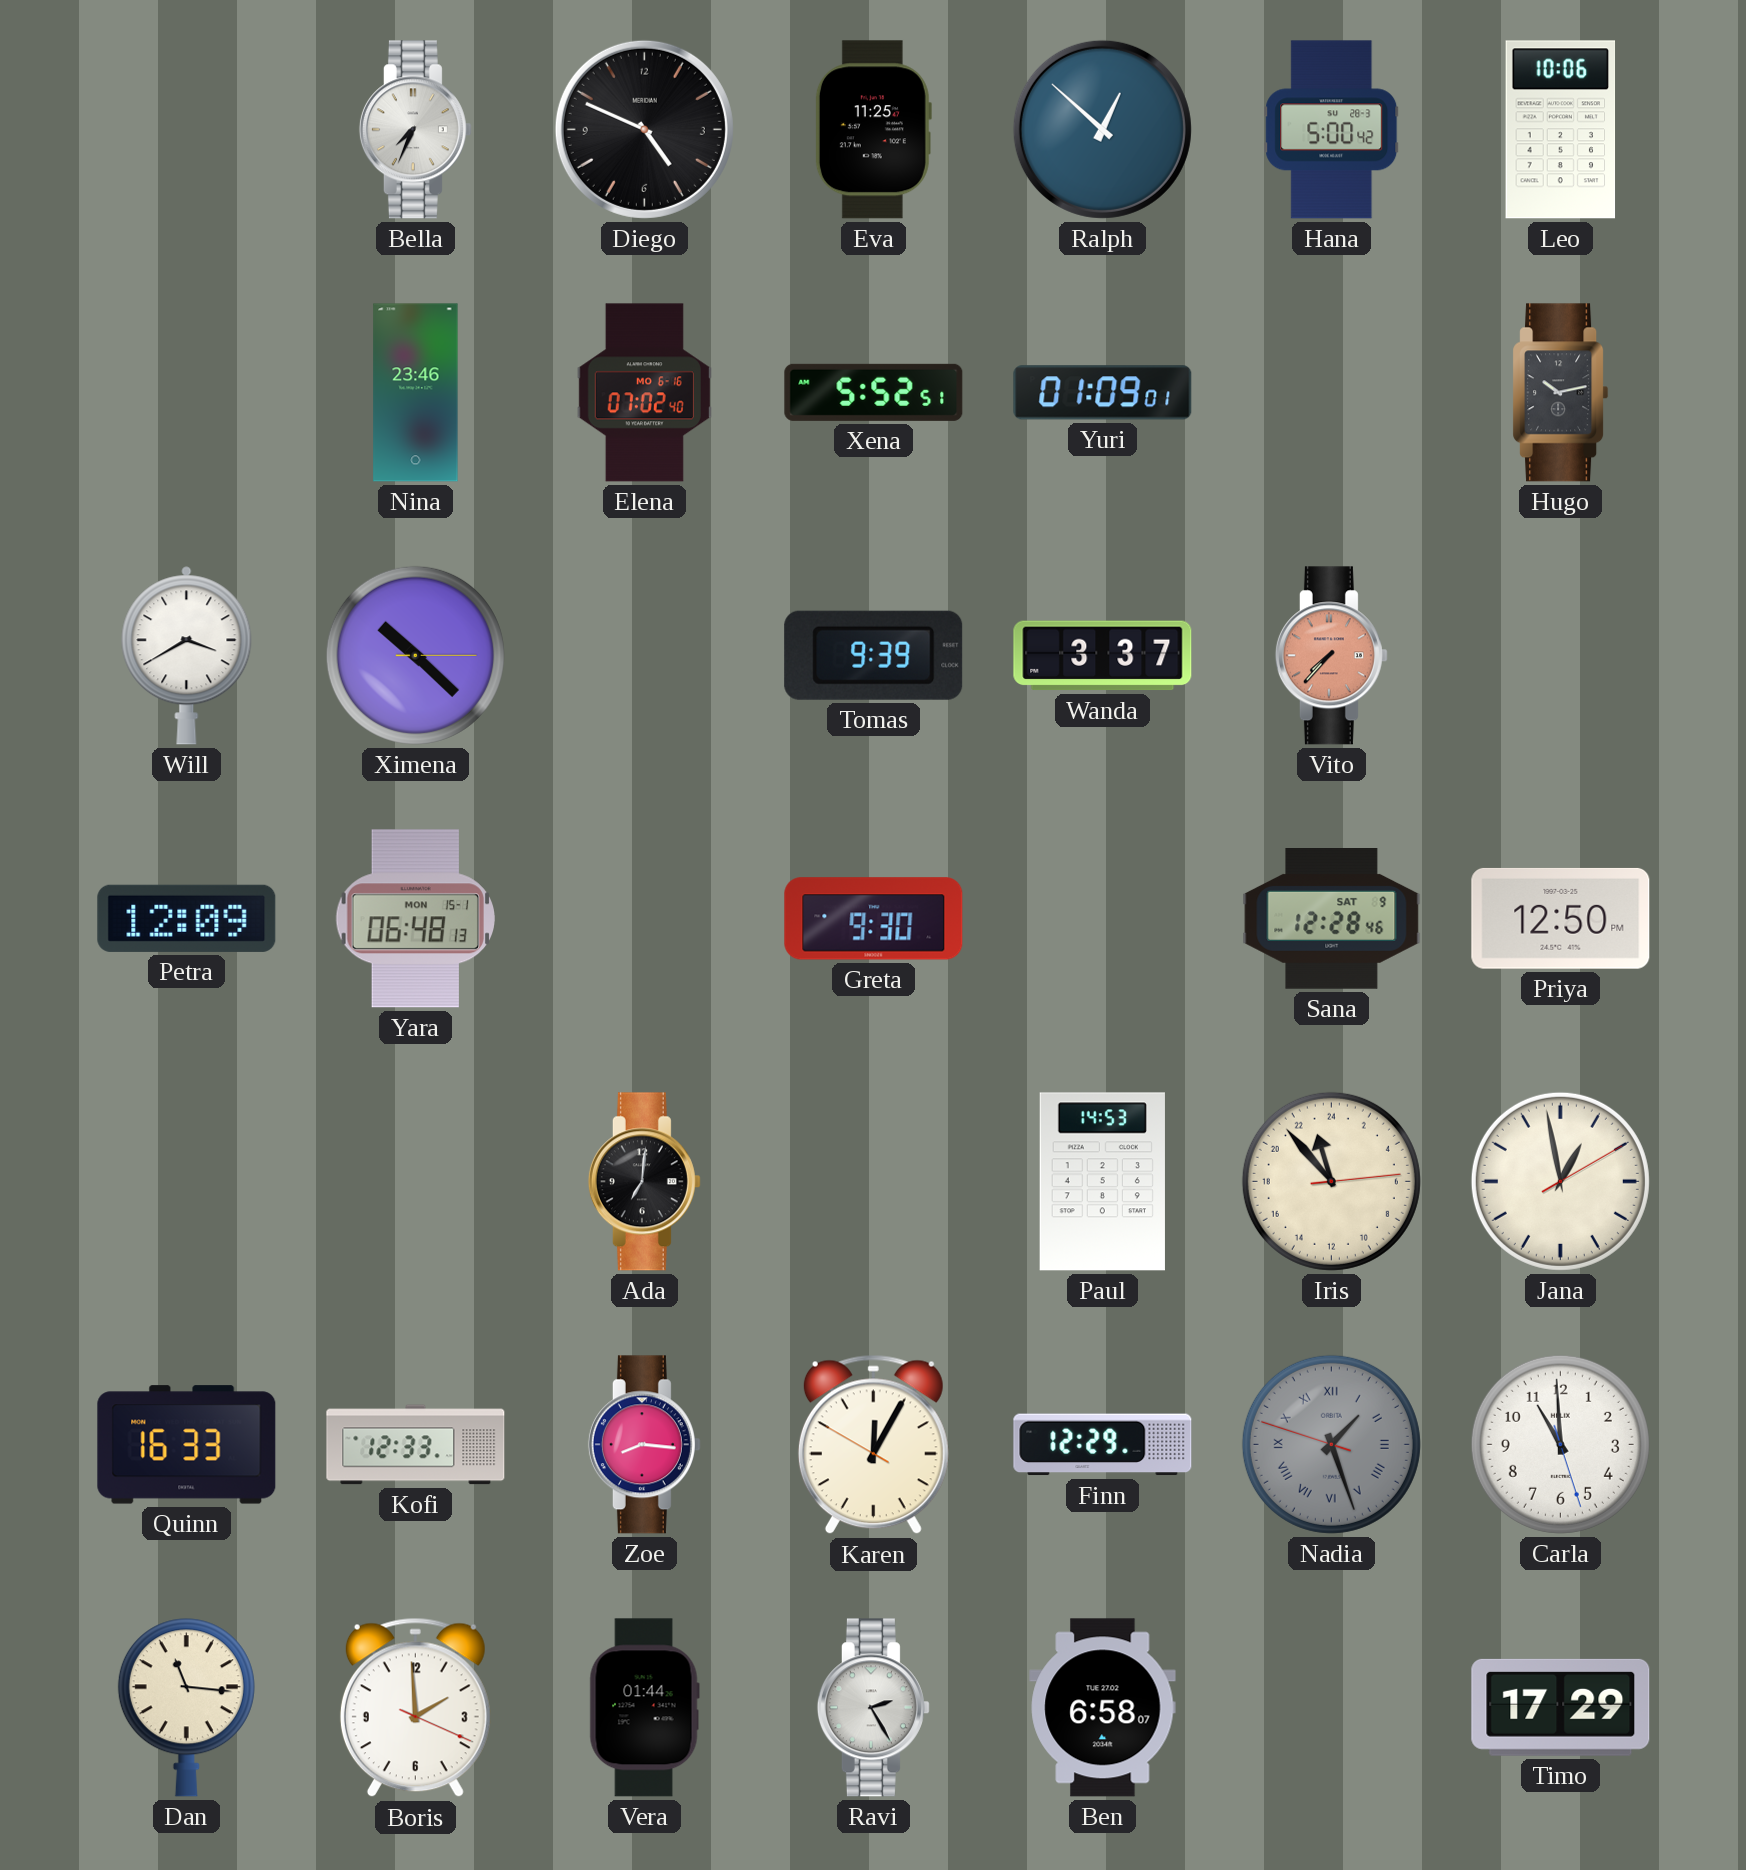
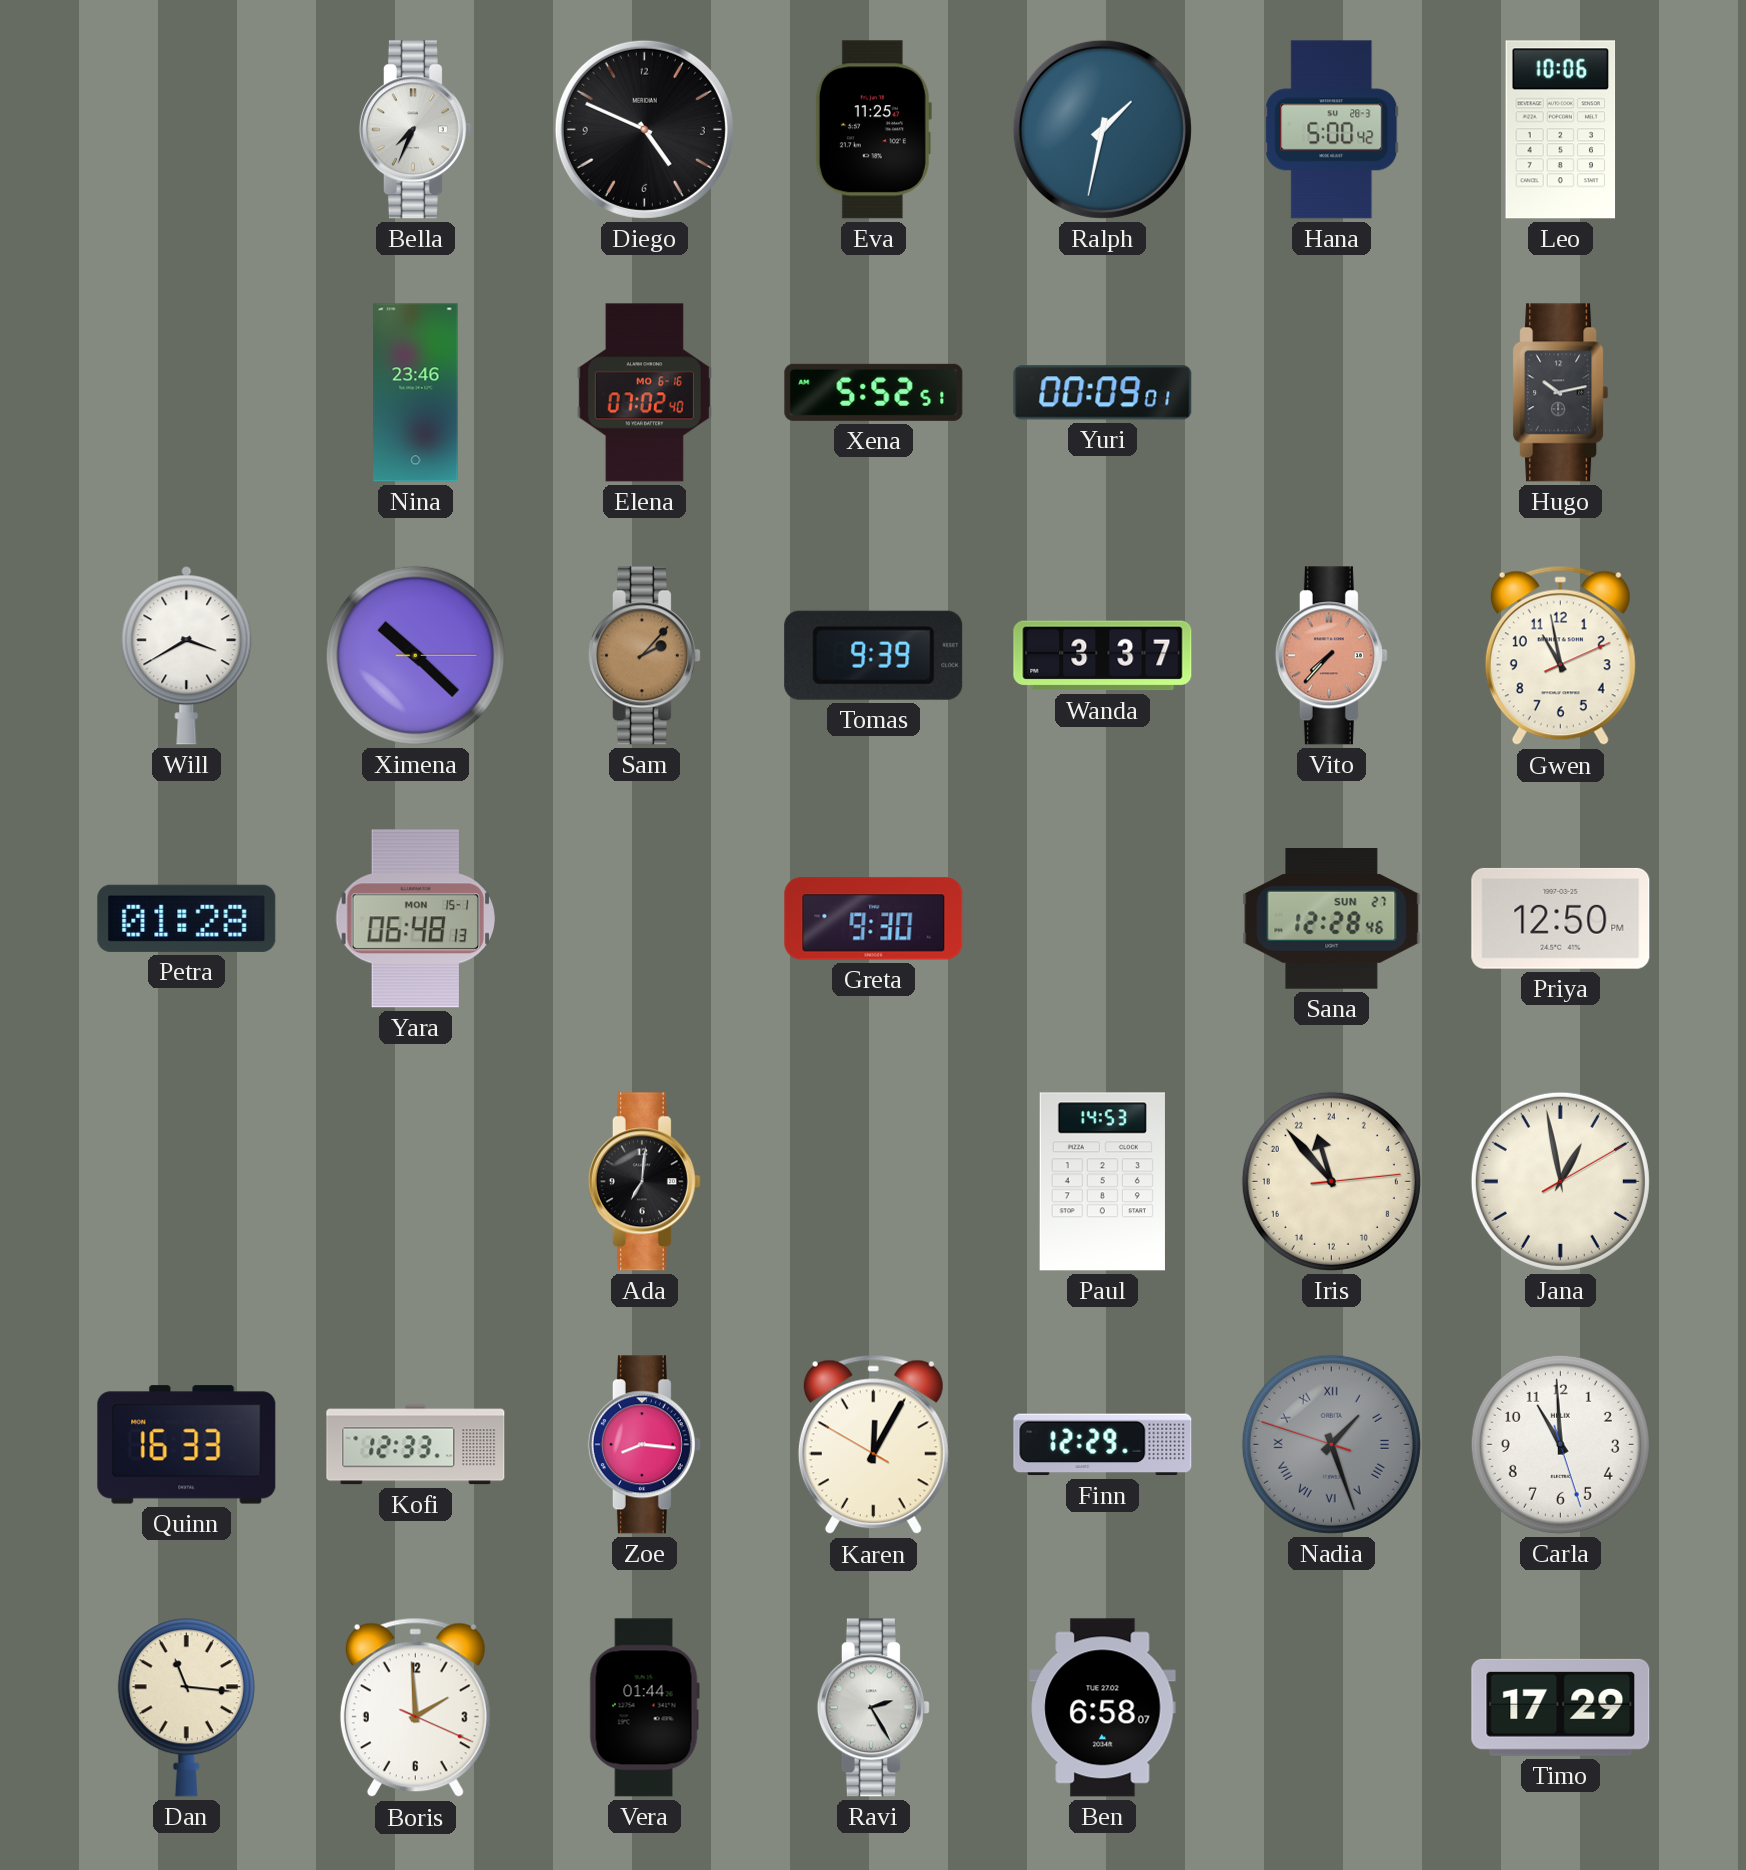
Ralph: 12:52 -> 1:32 (1102, 129)
Yuri: 01:09 -> 00:09 (1103, 393)
Sam: none -> 2:07 (644, 656)
Gwen: none -> 10:58 (1560, 656)
Petra: 12:09 -> 01:28 (187, 918)
Sana date: SAT 9 -> SUN 27 (1332, 919)
